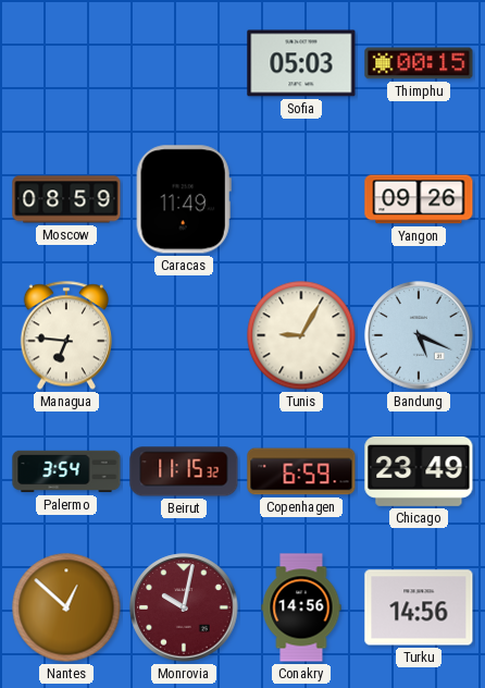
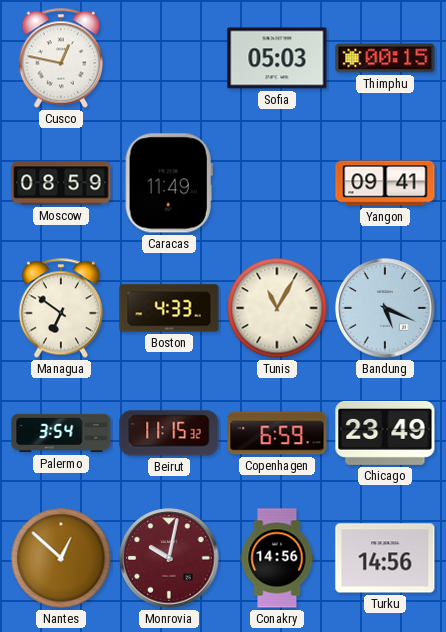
Cusco: none -> 12:47 (61, 58)
Yangon: 09:26 -> 09:41 (385, 183)
Managua: 6:46 -> 6:51 (61, 308)
Boston: none -> 4:33 (169, 308)
Tunis: 9:05 -> 11:05 (277, 308)
